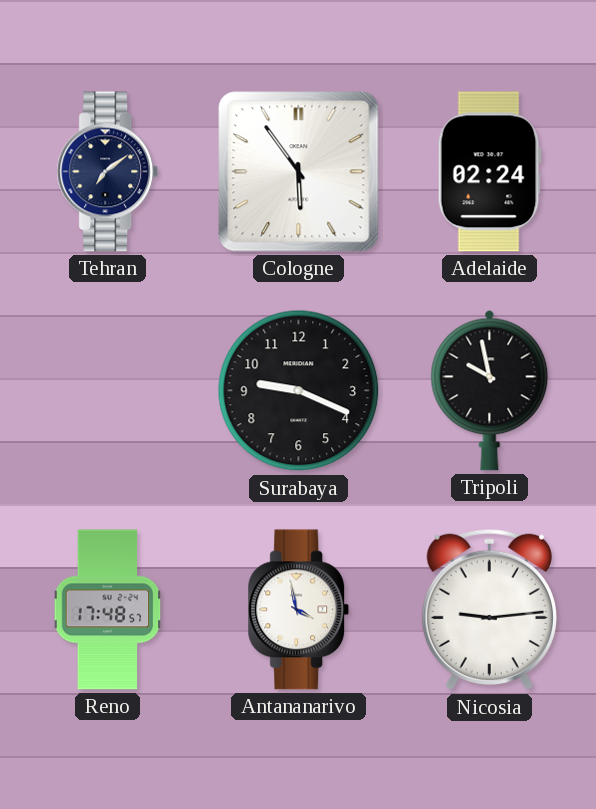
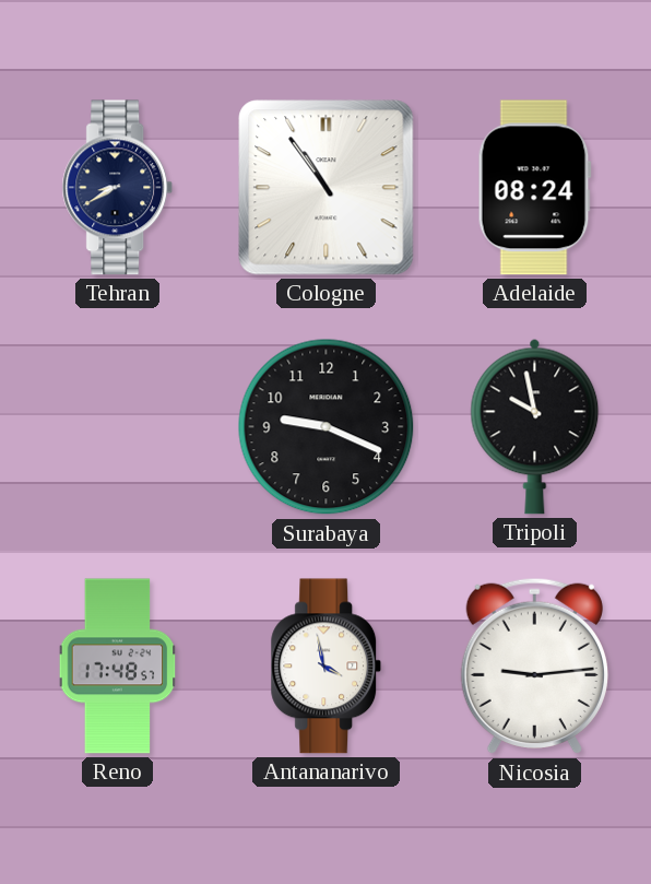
Tehran: 7:09 -> 8:40 (118, 188)
Cologne: 5:54 -> 10:54 (327, 188)
Adelaide: 02:24 -> 08:24 (534, 188)
